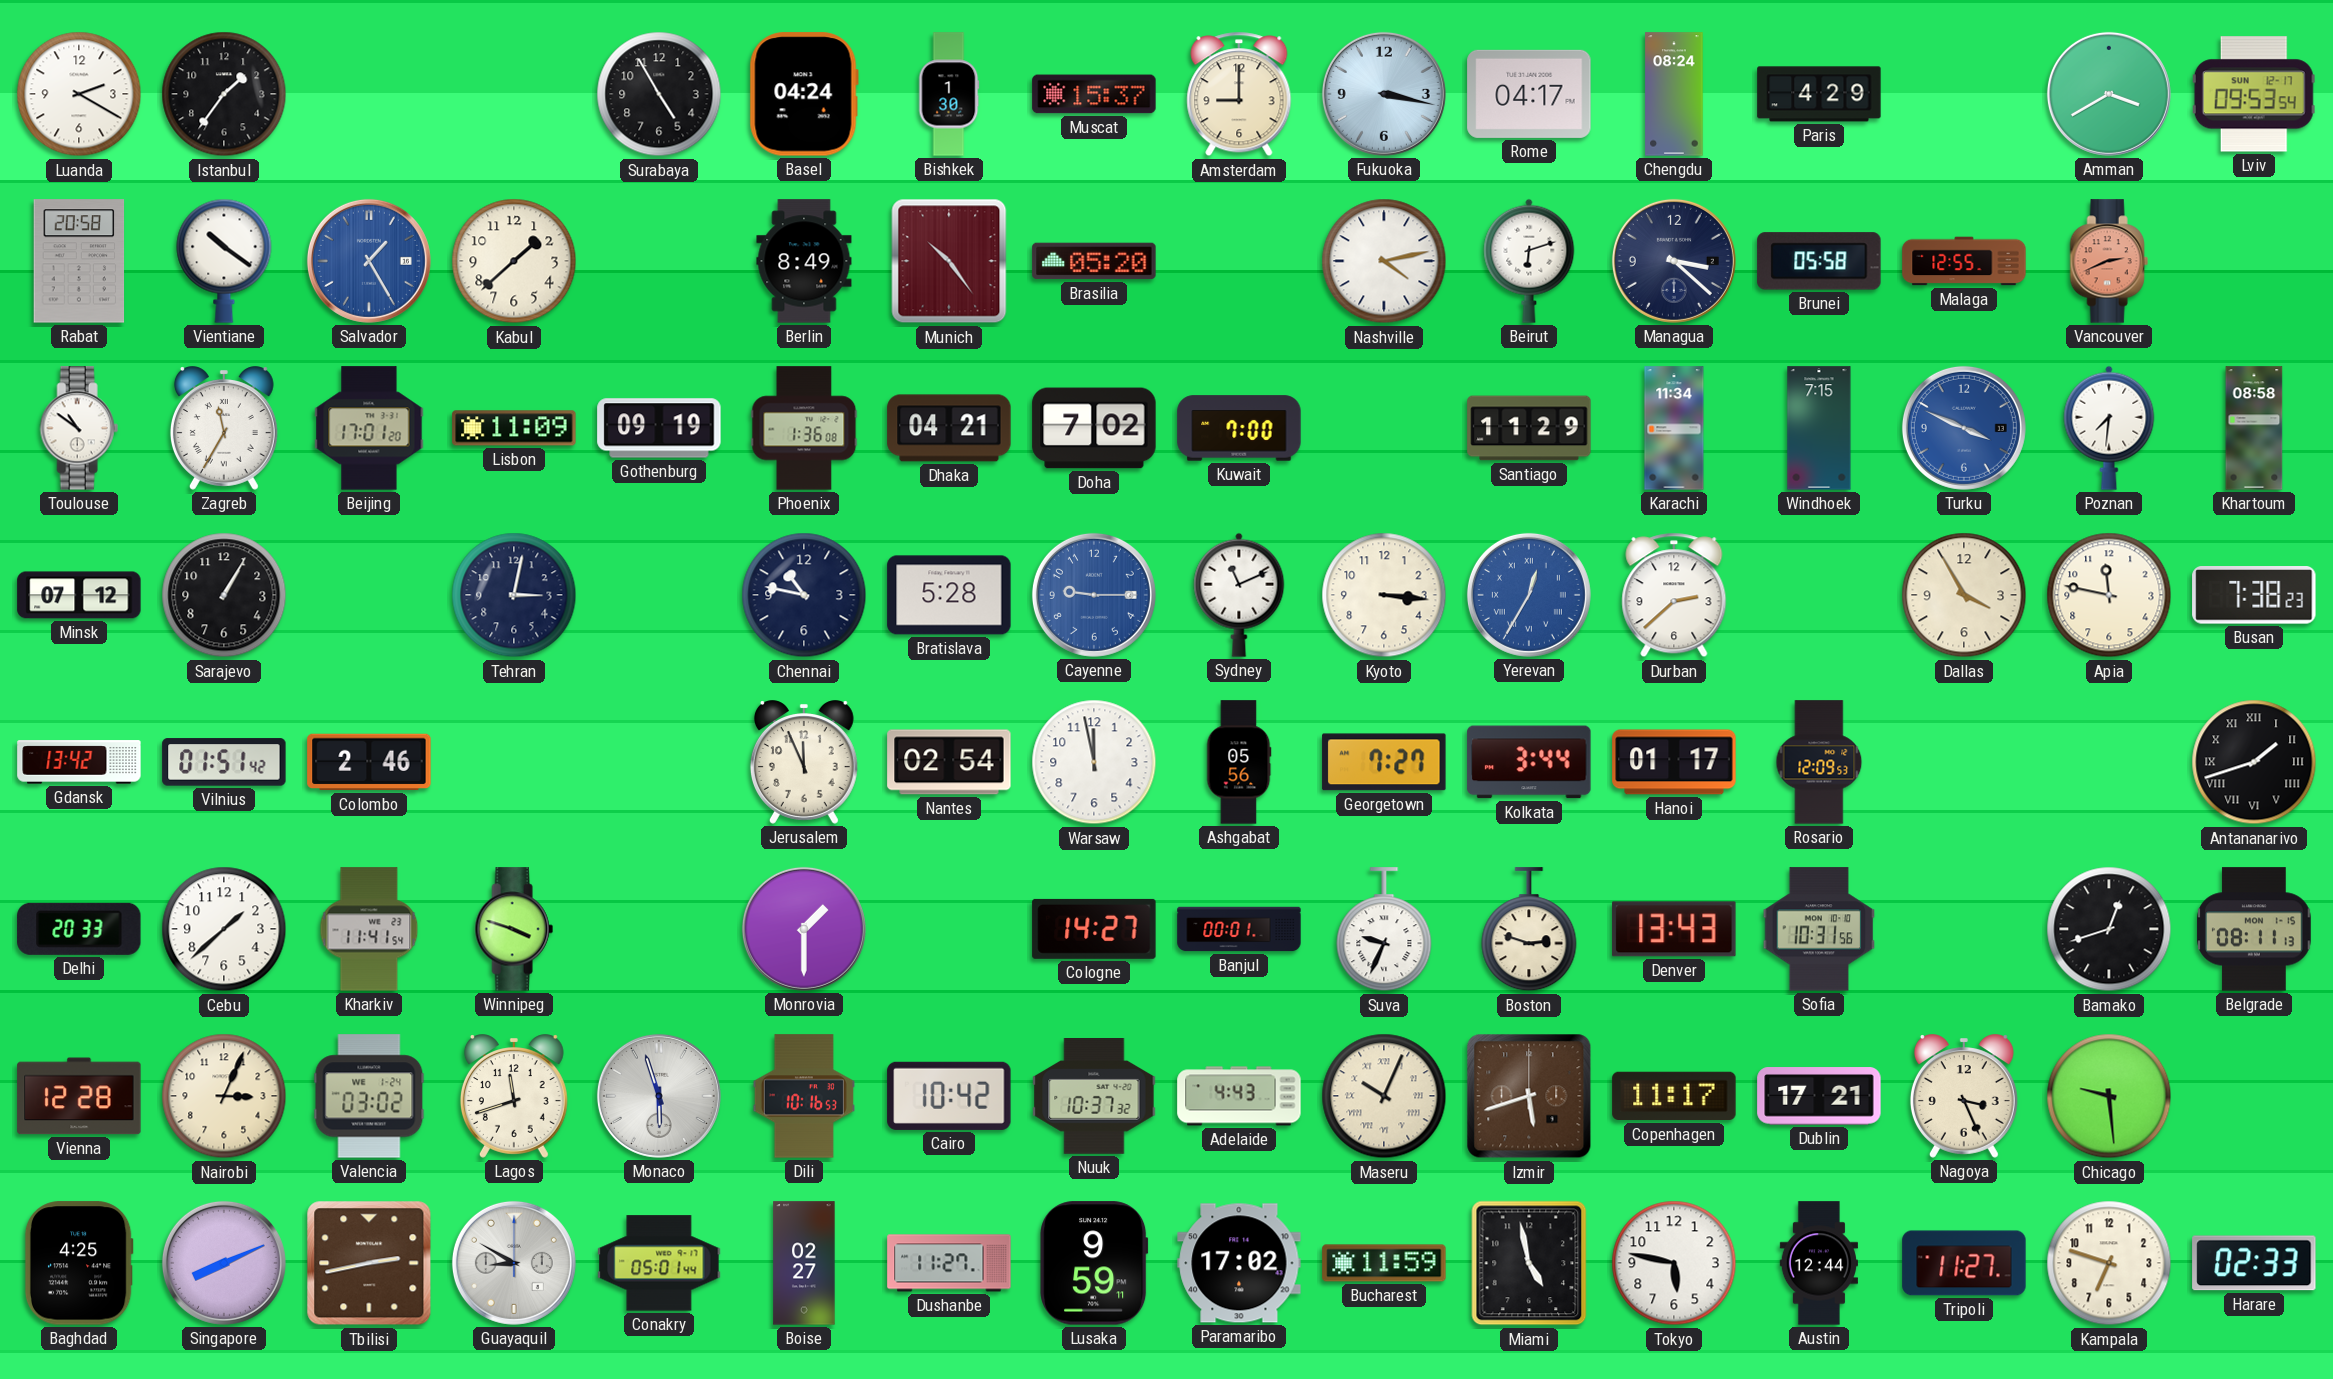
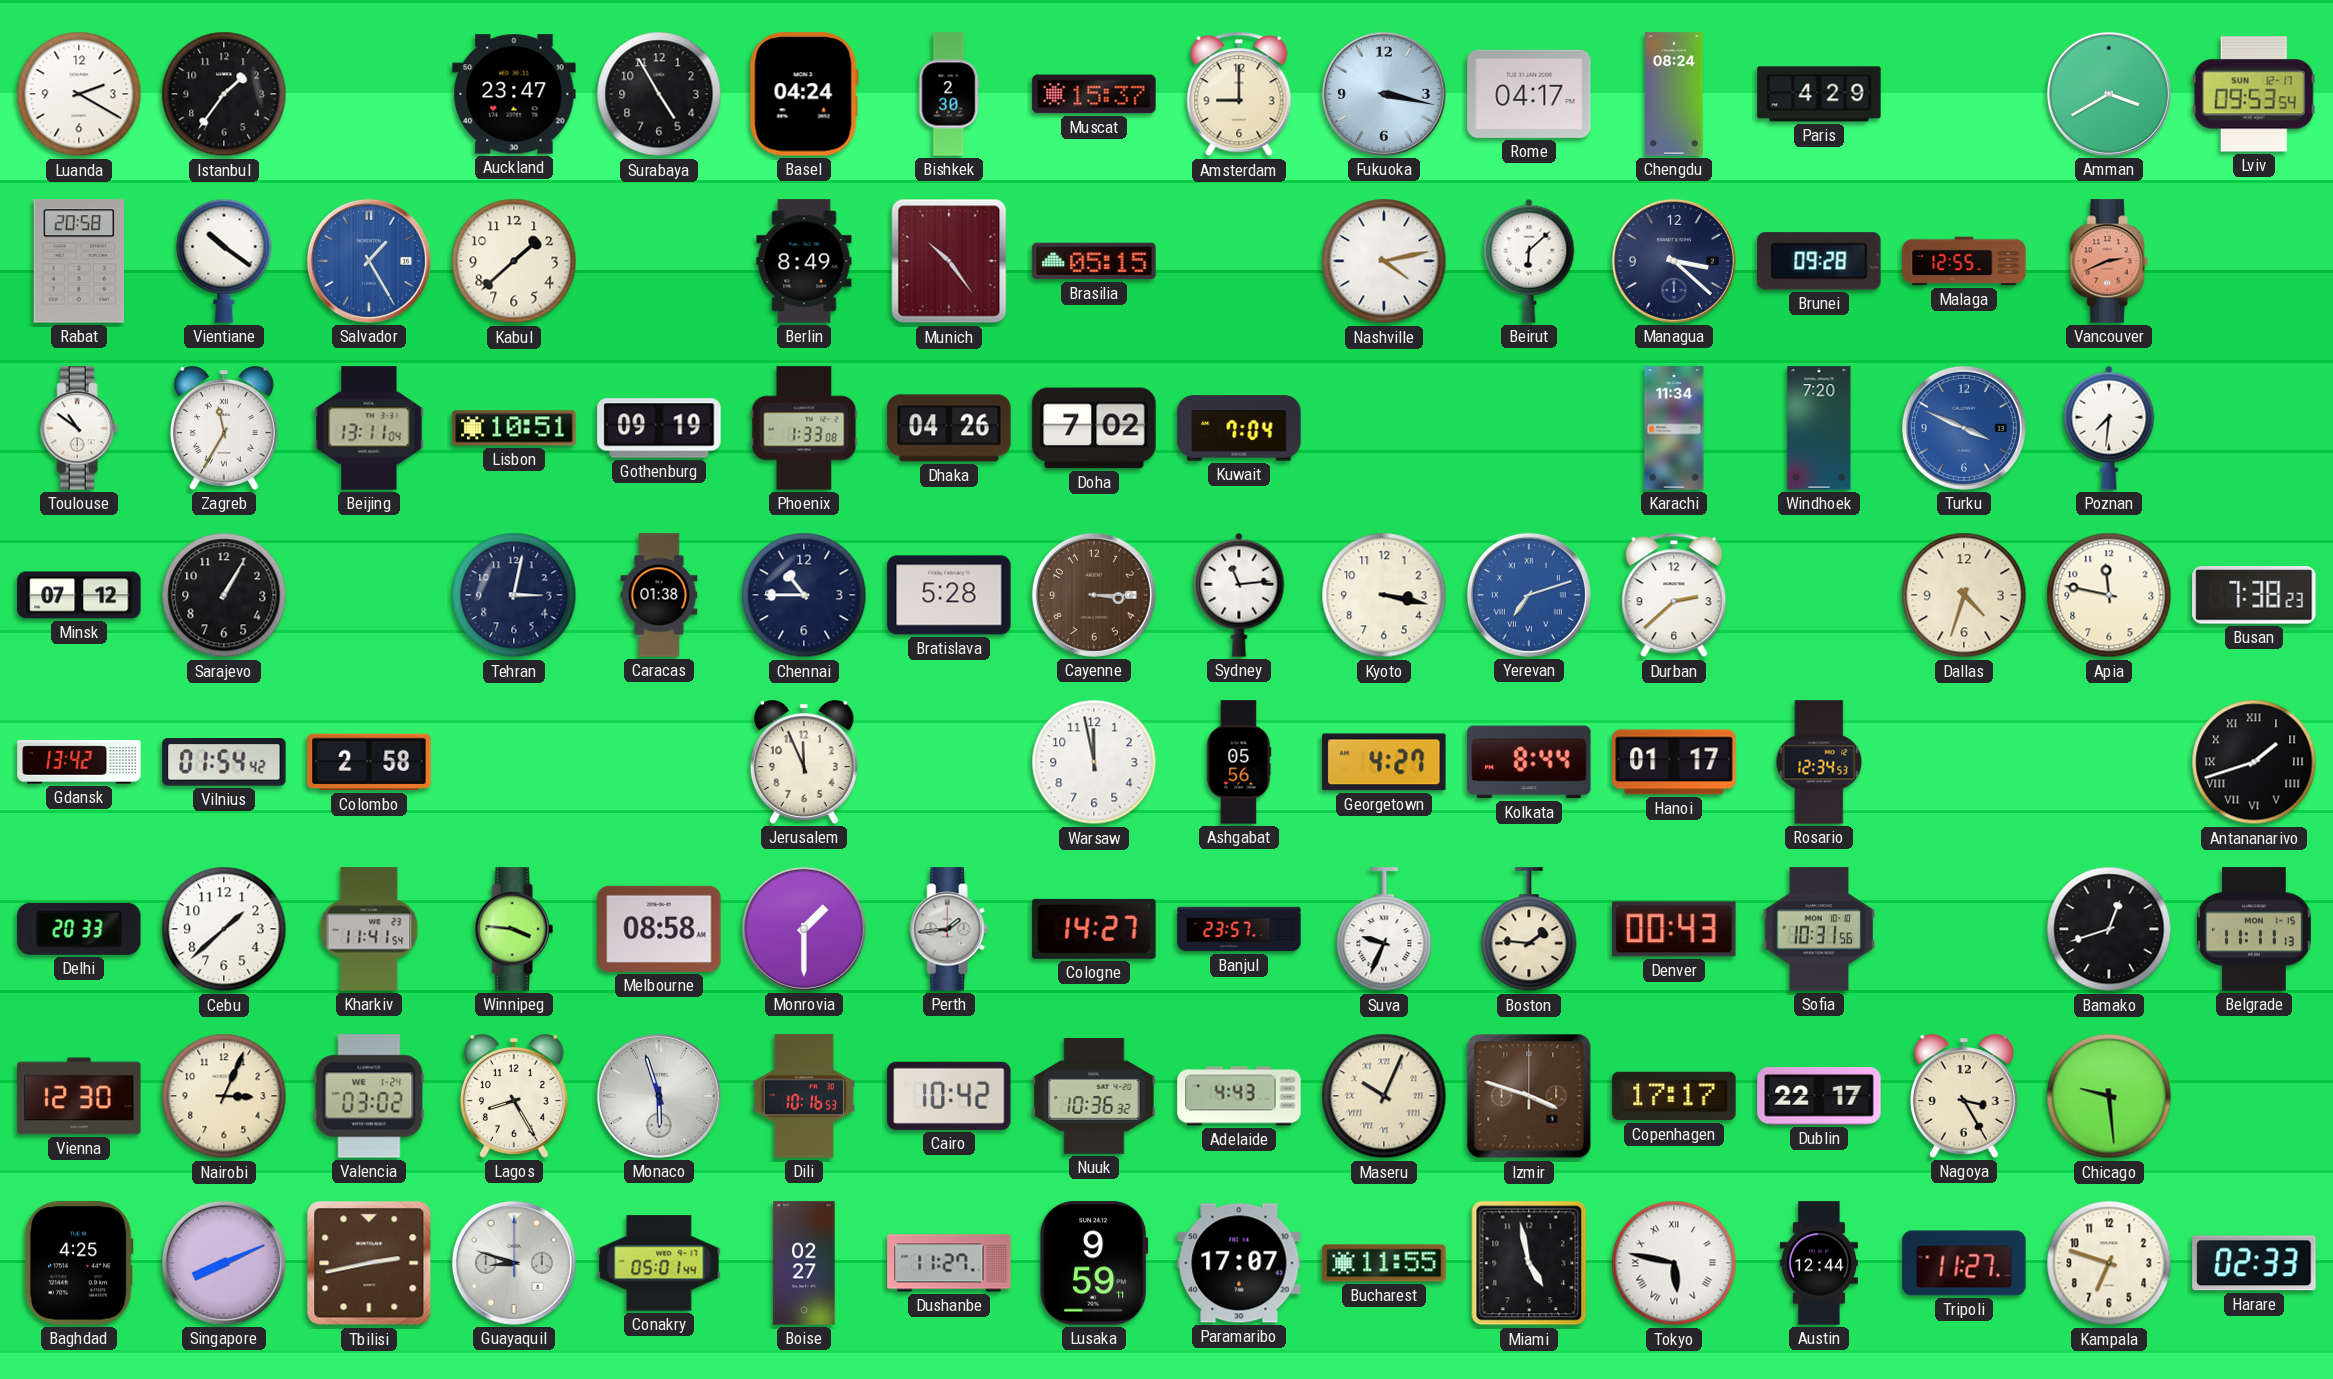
Auckland: none -> 23:47 (514, 94)
Bishkek: 1:30 -> 2:30 (949, 94)
Brasilia: 05:20 -> 05:15 (1094, 261)
Beirut: 6:12 -> 6:08 (1529, 261)
Brunei: 05:58 -> 09:28 (1819, 261)
Beijing: 17:01 -> 13:11 (369, 428)
Lisbon: 11:09 -> 10:51 (514, 428)
Phoenix: 1:36 -> 1:33 (804, 428)
Dhaka: 04:21 -> 04:26 (949, 428)
Kuwait: 7:00 -> 7:04 (1239, 428)
Santiago: 11:29 -> none (1529, 428)
Windhoek: 7:15 -> 7:20 (1819, 428)
Khartoum: 08:58 -> none (2254, 428)
Caracas: none -> 01:38 (659, 595)
Chennai: 10:47 -> 10:45 (804, 595)
Cayenne: 9:15 -> 3:15 (1094, 595)
Cayenne dial: blue -> brown (1094, 595)
Sydney: 11:11 -> 11:14 (1239, 595)
Kyoto: 3:16 -> 3:17 (1384, 595)
Yerevan: 12:35 -> 7:12 (1529, 595)
Dallas: 3:55 -> 4:33 (1964, 595)
Vilnius: 01:51 -> 01:54 (224, 762)
Colombo: 2:46 -> 2:58 (369, 762)
Nantes: 02:54 -> none (949, 762)
Georgetown: 7:27 -> 4:27 (1384, 762)
Kolkata: 3:44 -> 8:44 (1529, 762)
Rosario: 12:09 -> 12:34 (1819, 762)
Winnipeg: 3:48 -> 3:46 (514, 929)
Melbourne: none -> 08:58 (659, 929)
Perth: none -> 1:44 (949, 929)
Banjul: 00:01 -> 23:57 (1239, 929)
Boston: 2:48 -> 1:46 (1529, 930)
Denver: 13:43 -> 00:43 (1674, 929)
Belgrade: 08:11 -> 11:11 (2254, 929)
Vienna: 12:28 -> 12:30 (79, 1096)
Lagos: 11:42 -> 8:25 (514, 1096)
Nuuk: 10:37 -> 10:36 (1094, 1097)
Izmir: 5:42 -> 3:48 (1529, 1096)
Copenhagen: 11:17 -> 17:17 (1674, 1096)
Dublin: 17:21 -> 22:17 (1819, 1096)
Nagoya: 3:26 -> 3:25 (1964, 1096)
Guayaquil: 8:50 -> 8:48 (514, 1263)
Paramaribo: 17:02 -> 17:07 (1239, 1263)
Bucharest: 11:59 -> 11:55 (1384, 1263)
Tokyo numerals: Arabic -> Roman (1674, 1263)
